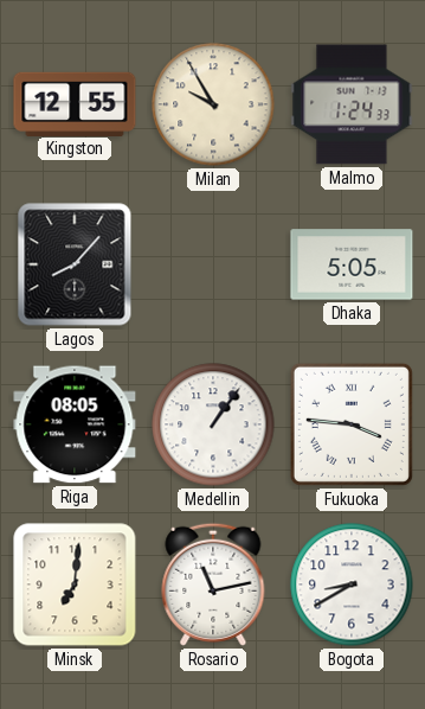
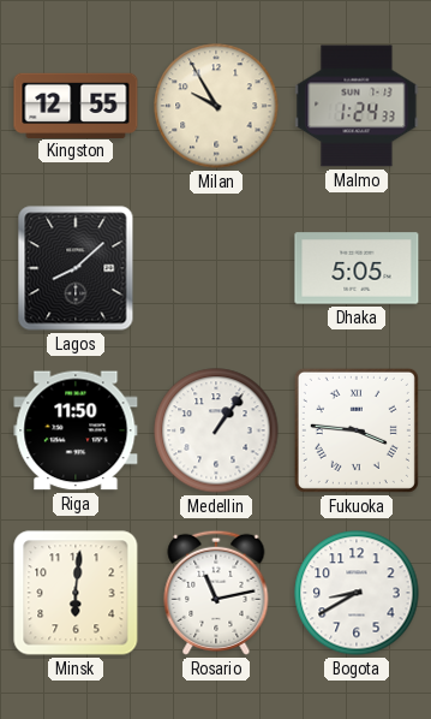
Lagos: 8:07 -> 8:08 (76, 268)
Riga: 08:05 -> 11:50 (76, 430)
Minsk: 7:01 -> 6:01 (76, 593)
